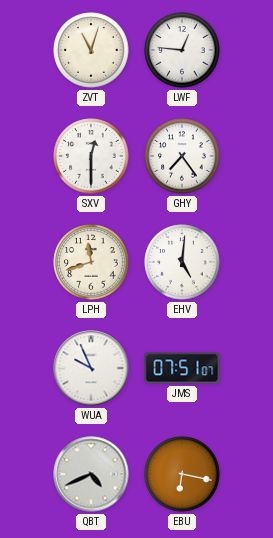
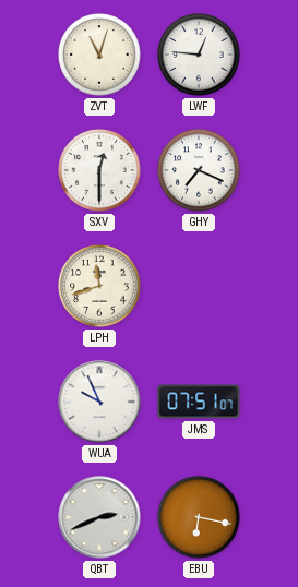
GHY: 7:24 -> 7:19 (199, 170)
EHV: 5:01 -> none (182, 262)
QBT: 4:41 -> 2:41 (99, 517)
